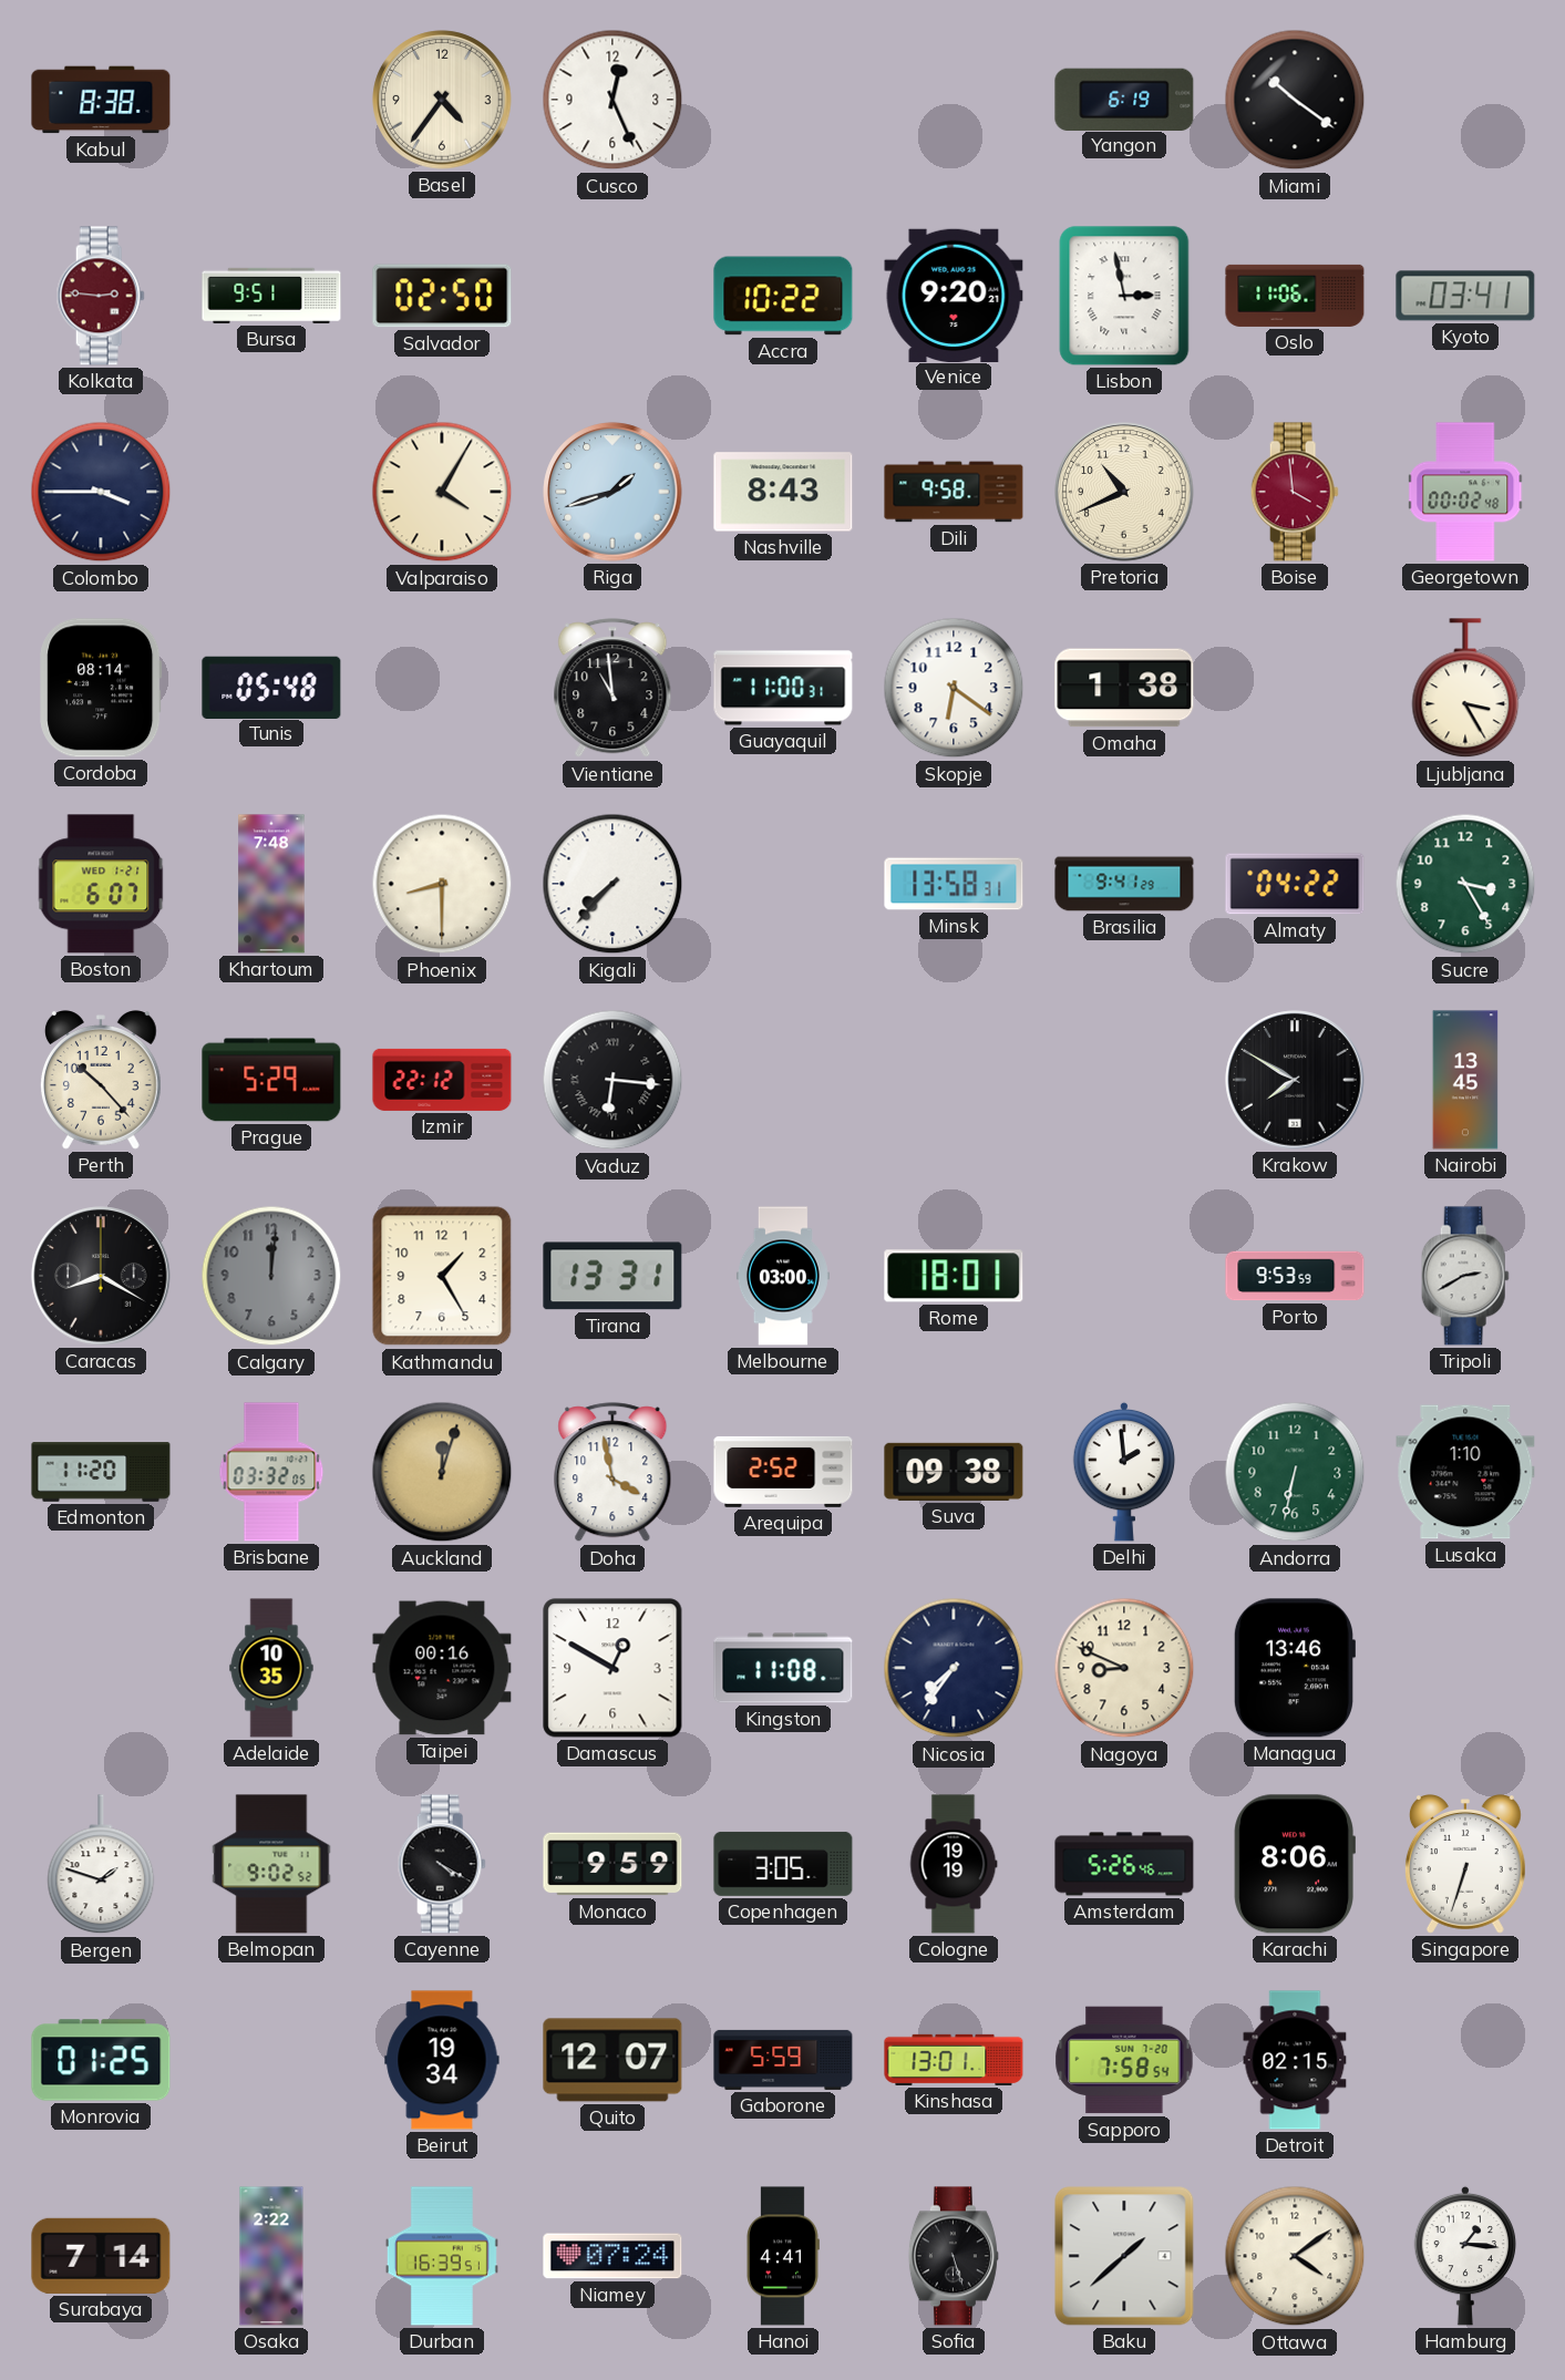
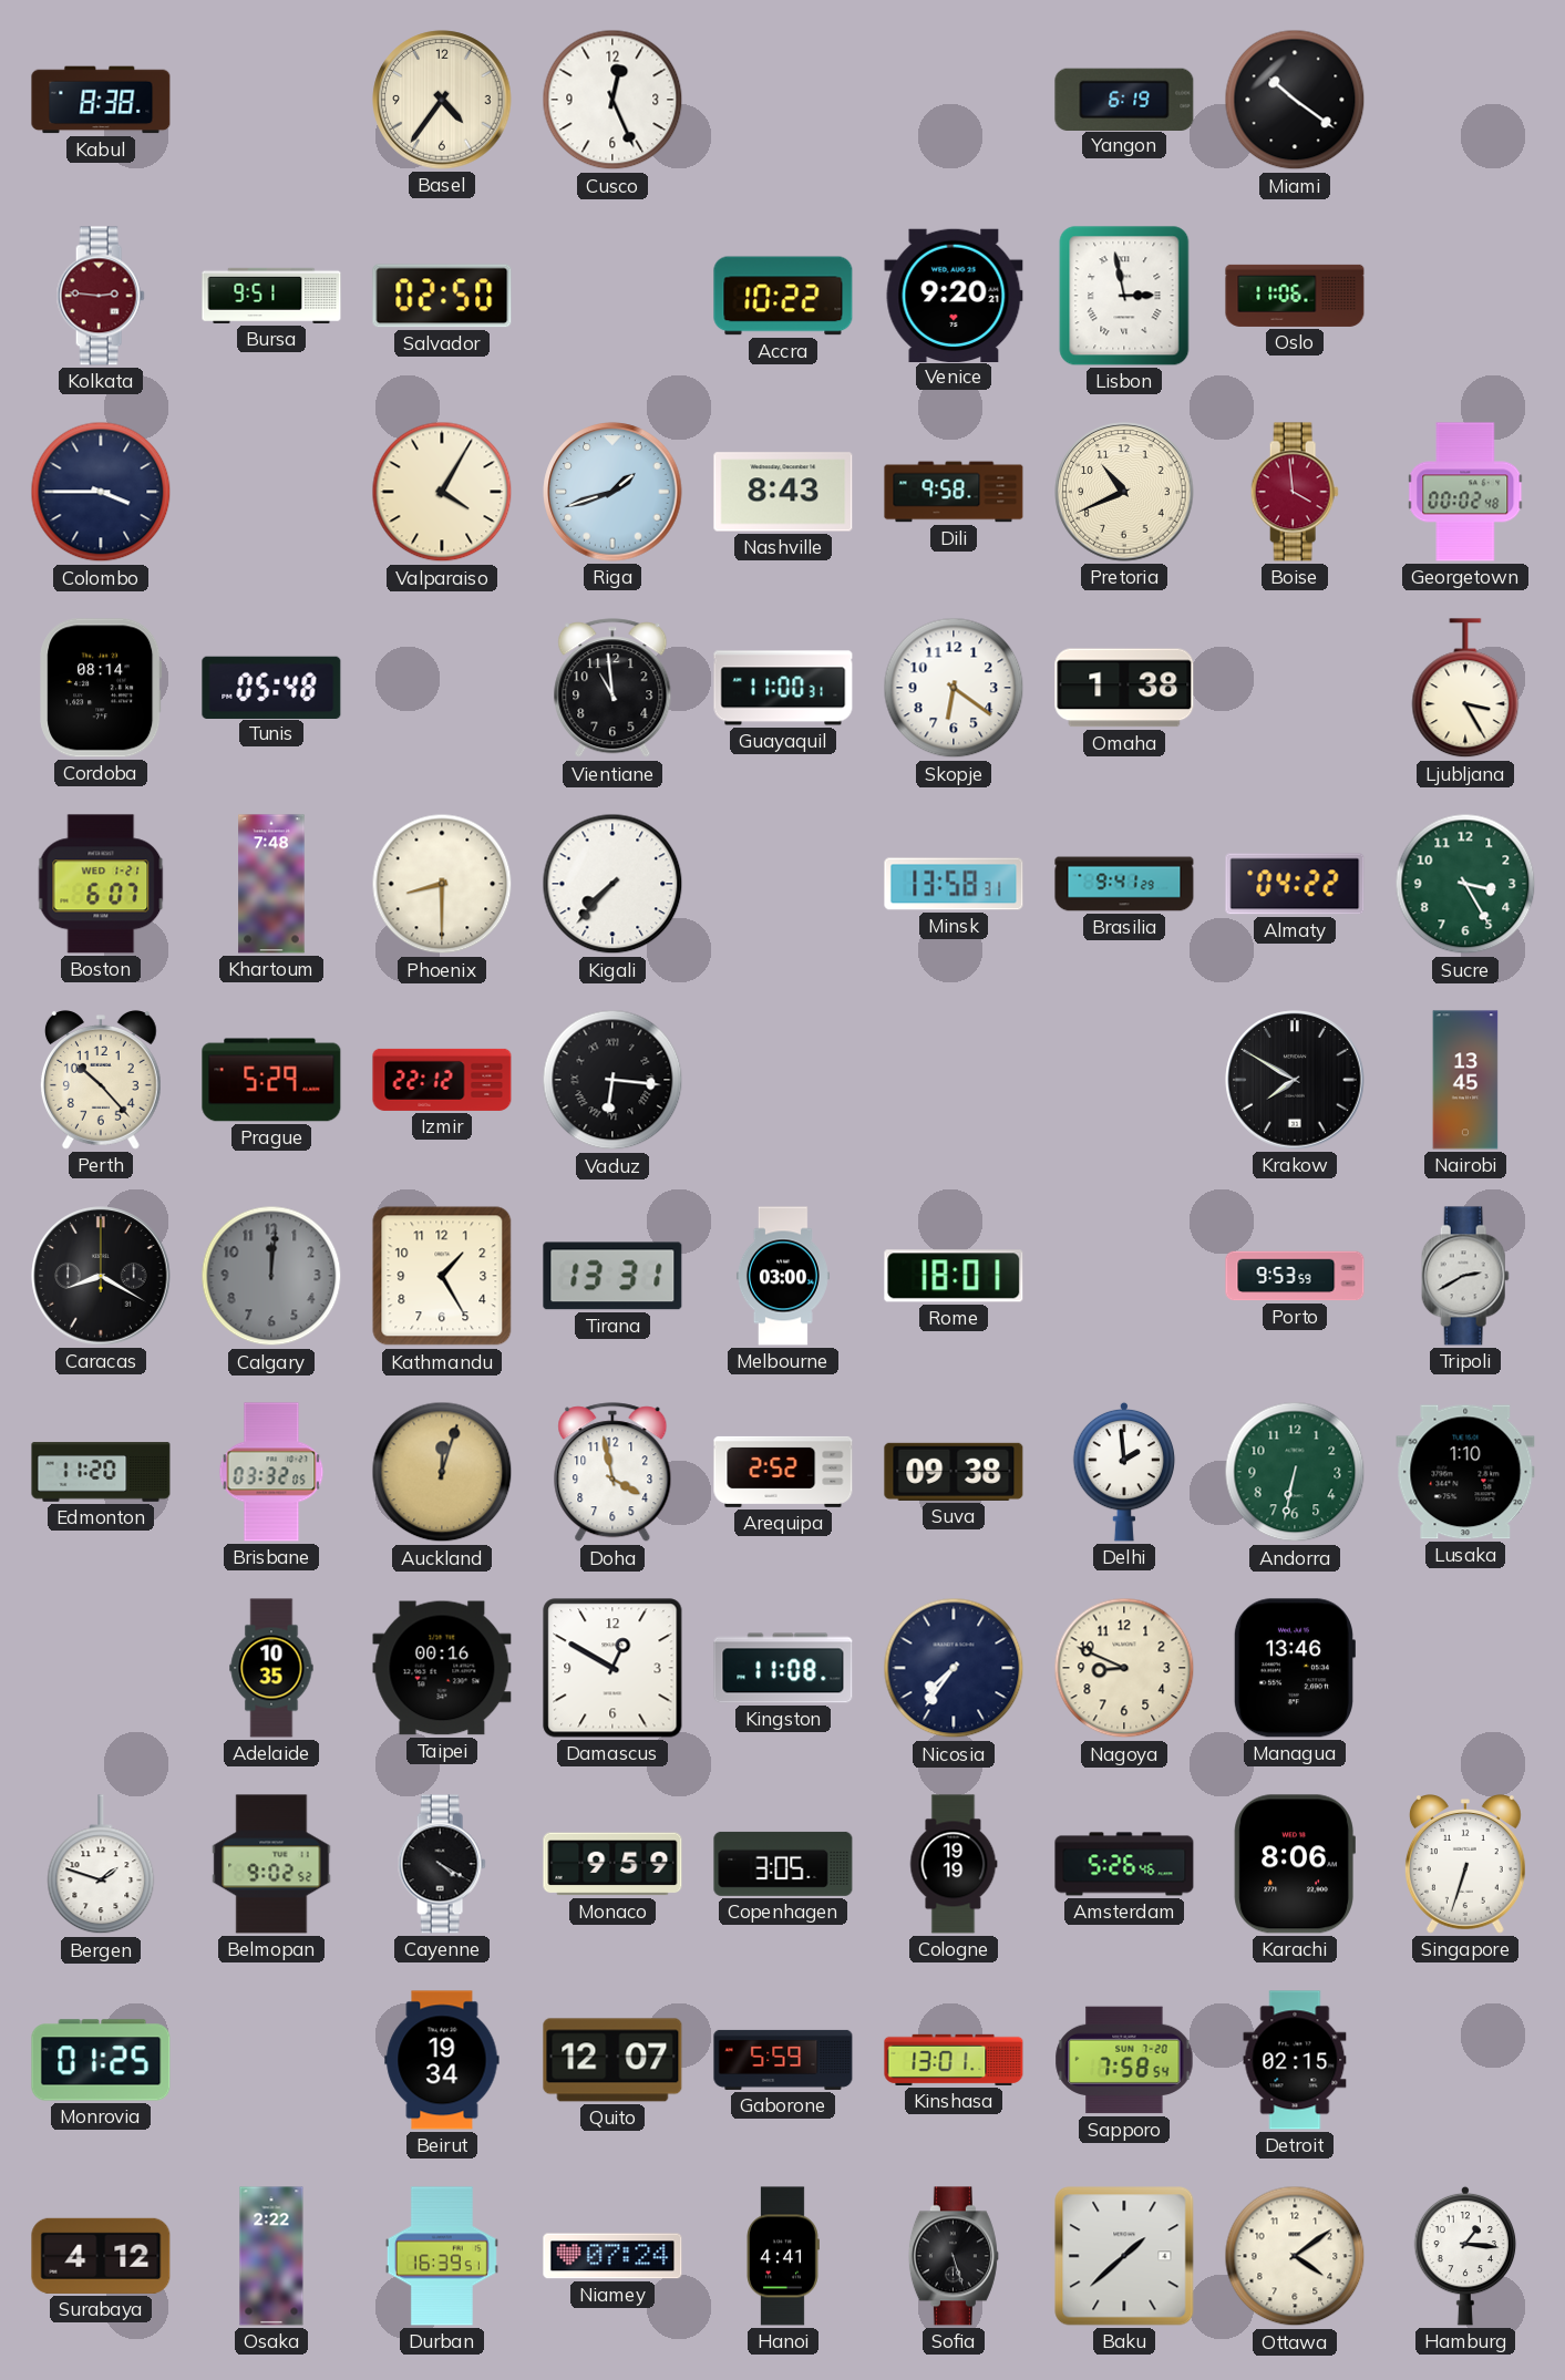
Kyoto: 03:41 -> none (1465, 296)
Surabaya: 7:14 -> 4:12 (101, 2256)
